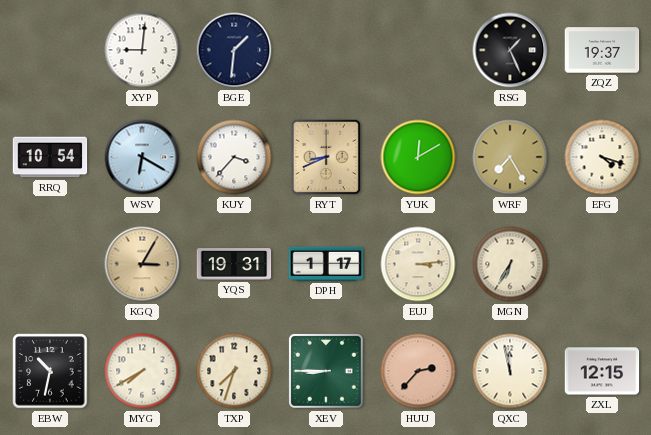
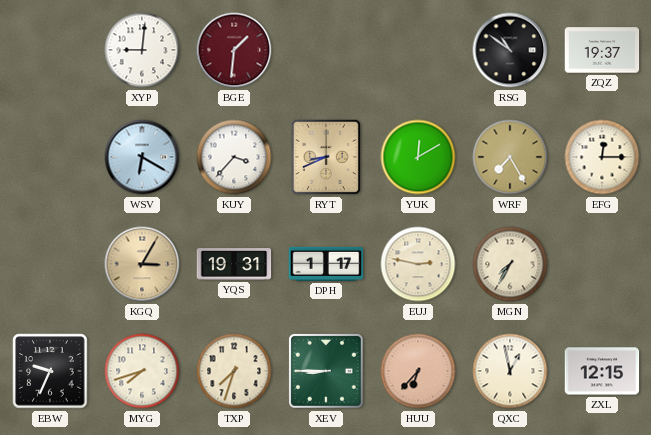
BGE dial: navy -> burgundy (234, 50)
RSG: 1:26 -> 10:51 (510, 50)
RRQ: 10:54 -> none (50, 157)
EFG: 4:18 -> 12:15 (602, 157)
EUJ: 3:14 -> 2:47 (418, 264)
MGN: 6:35 -> 7:35 (510, 264)
EBW: 10:32 -> 9:34 (50, 371)
MYG: 7:40 -> 7:42 (142, 371)
HUU: 2:37 -> 6:37 (418, 371)
QXC: 11:58 -> 12:58 (510, 371)
